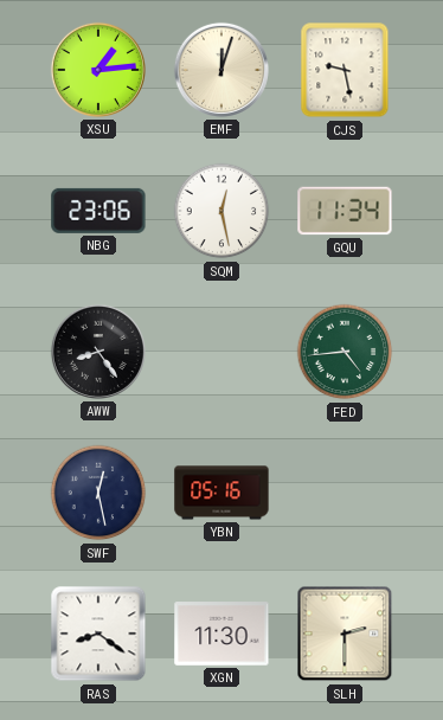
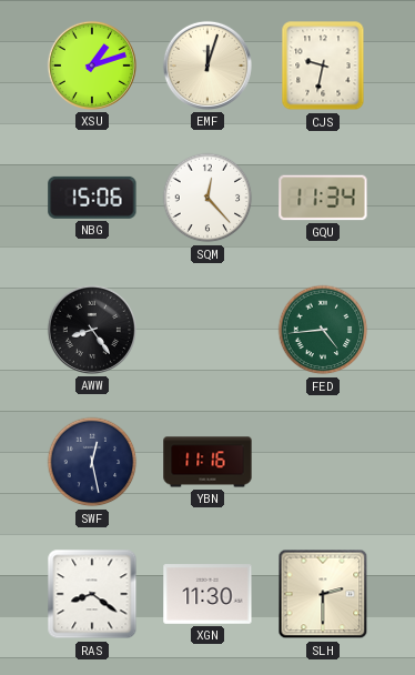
XSU: 1:14 -> 1:12 (92, 66)
CJS: 9:28 -> 9:32 (323, 66)
NBG: 23:06 -> 15:06 (92, 198)
SQM: 12:28 -> 12:23 (207, 198)
YBN: 05:16 -> 11:16 (207, 462)
